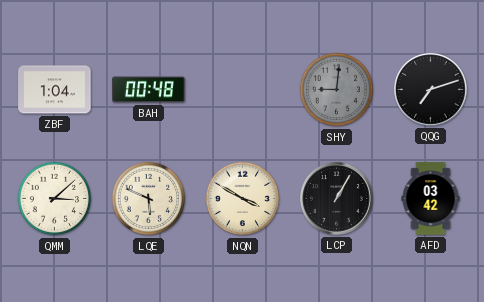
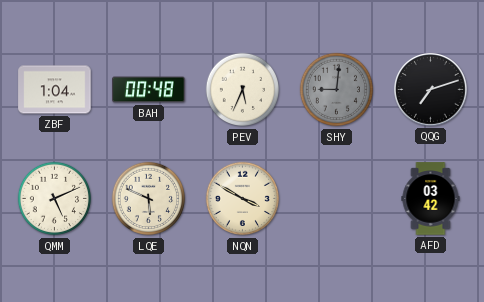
PEV: none -> 5:34 (243, 90)
QMM: 3:08 -> 5:11 (55, 199)
LCP: 1:05 -> none (337, 199)
